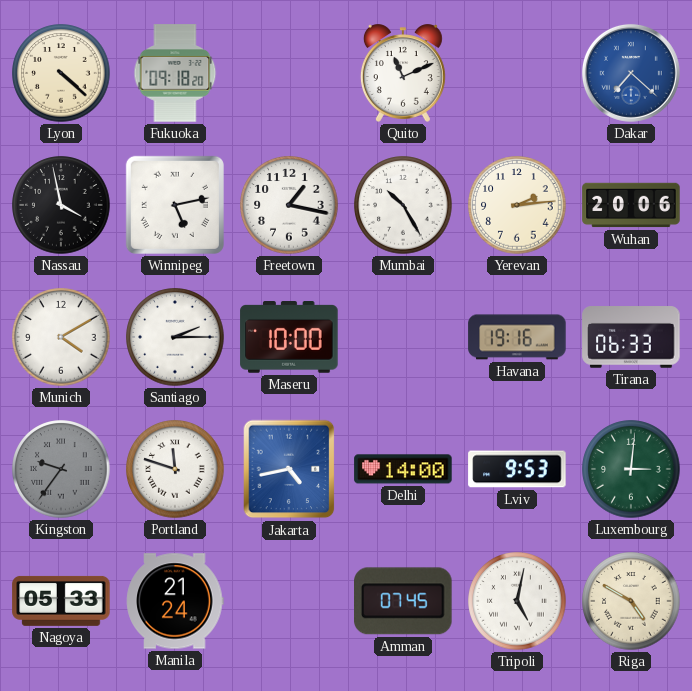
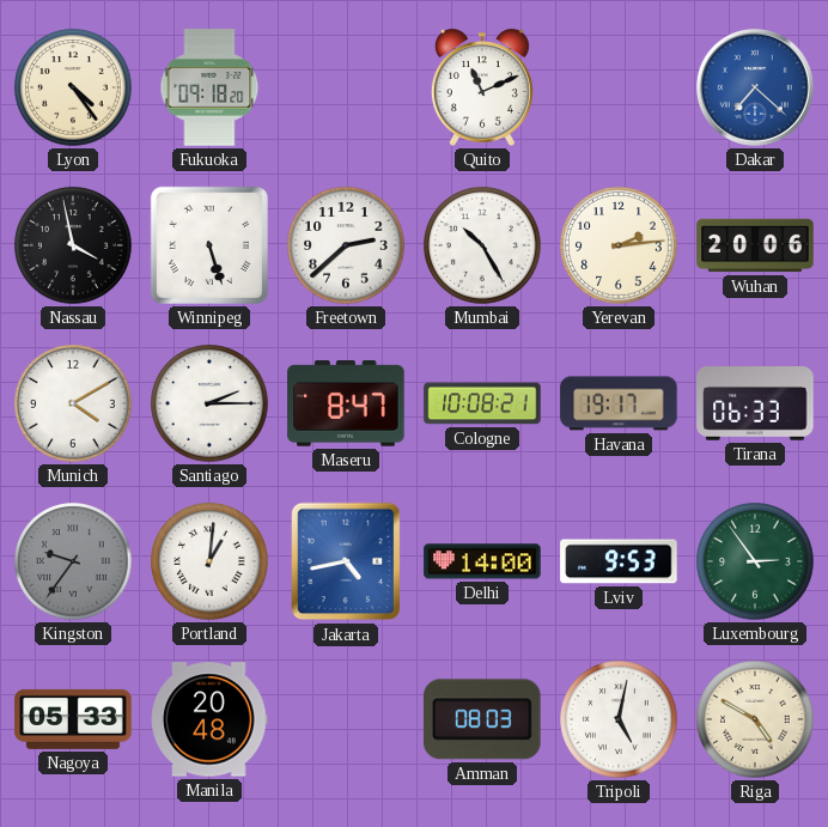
Lyon: 4:22 -> 4:24 (73, 87)
Winnipeg: 5:13 -> 5:27 (209, 245)
Freetown: 1:17 -> 2:38 (346, 245)
Maseru: 10:00 -> 8:47 (346, 405)
Cologne: none -> 10:08 (482, 403)
Havana: 19:16 -> 19:17 (619, 403)
Portland: 11:48 -> 1:01 (209, 561)
Luxembourg: 3:01 -> 2:54 (755, 561)
Manila: 21:24 -> 20:48 (209, 719)
Amman: 07:45 -> 08:03 (482, 719)
